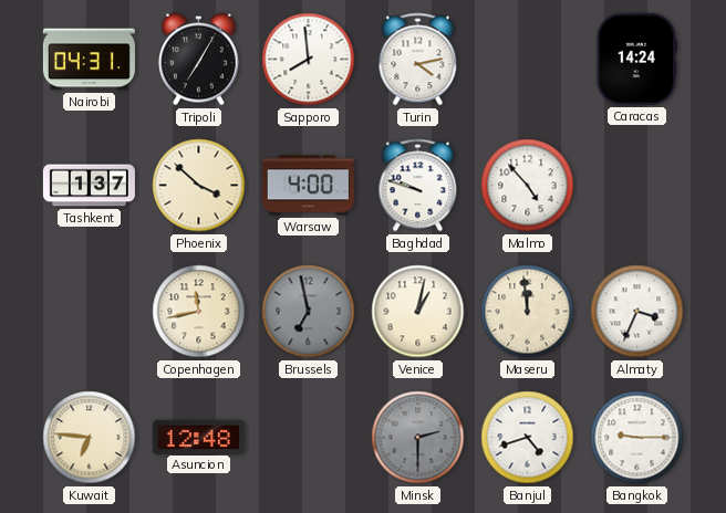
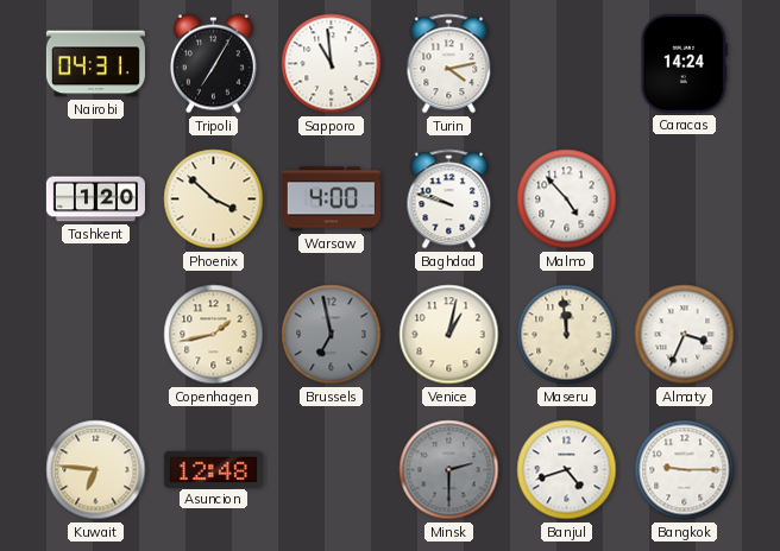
Sapporo: 7:59 -> 10:59 (332, 64)
Tashkent: 1:37 -> 1:20 (95, 199)
Copenhagen: 11:43 -> 1:43 (214, 335)
